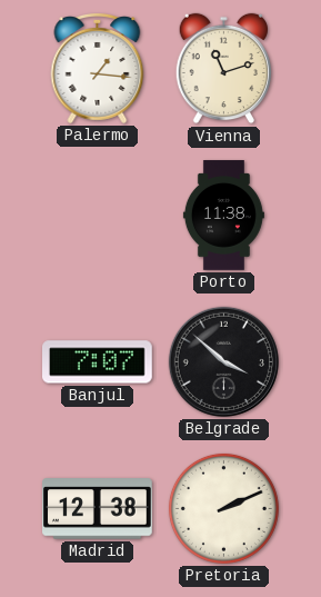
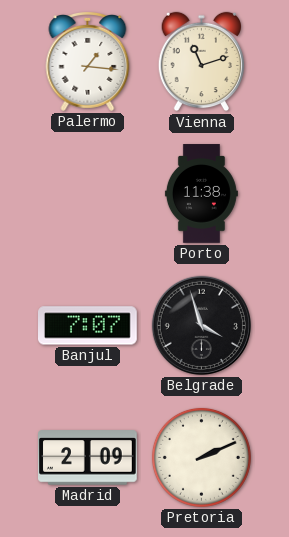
Belgrade: 3:52 -> 3:57 (201, 325)
Madrid: 12:38 -> 2:09 (88, 458)
